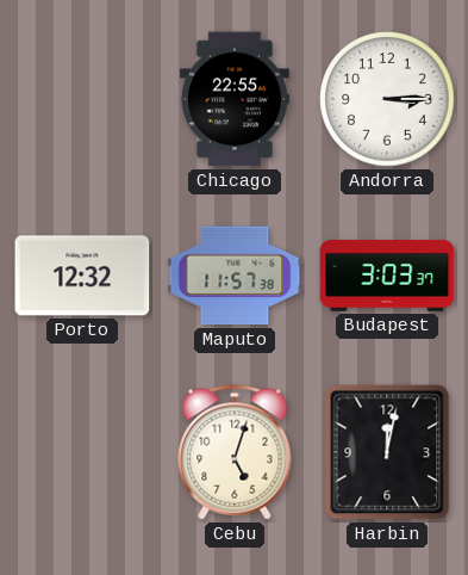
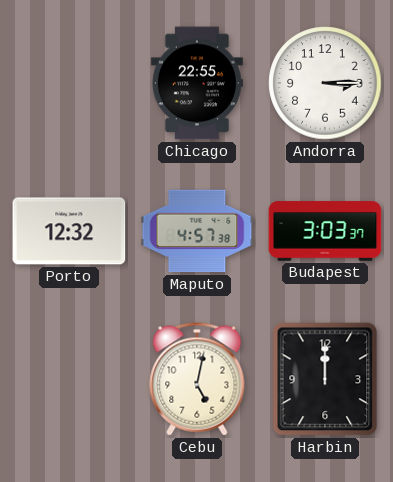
Maputo: 11:57 -> 4:57 (197, 231)
Cebu: 5:03 -> 5:02 (197, 379)
Harbin: 12:02 -> 12:00 (325, 379)
